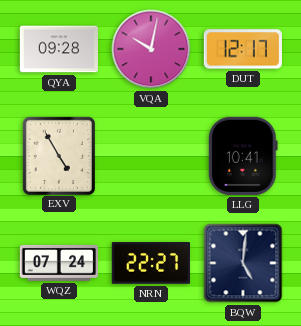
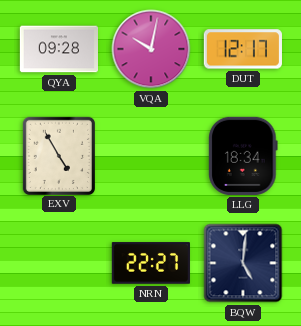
LLG: 10:41 -> 18:34 (244, 156)
WQZ: 07:24 -> none (58, 263)
